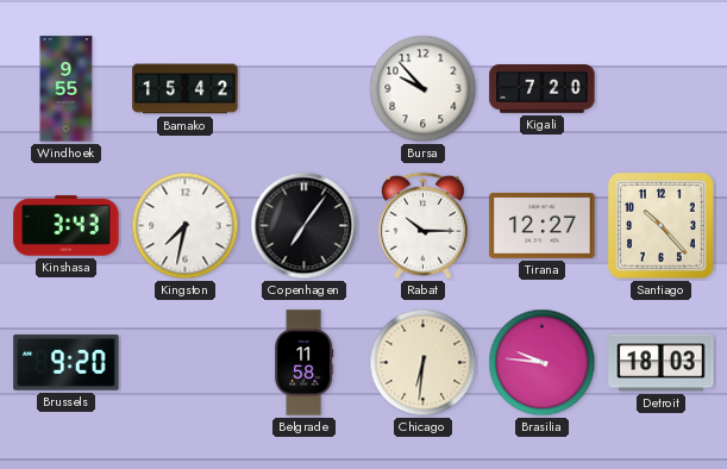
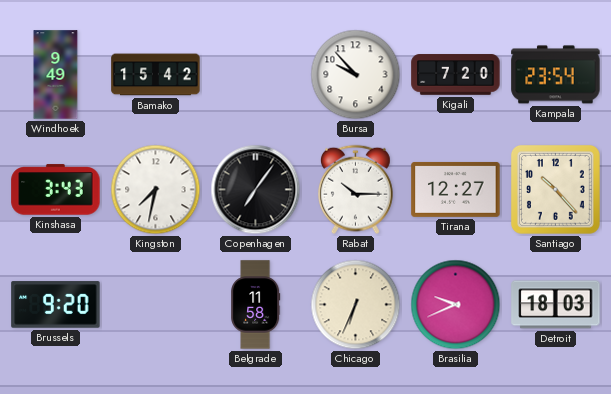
Windhoek: 9:55 -> 9:49 (56, 75)
Kampala: none -> 23:54 (556, 75)
Chicago: 6:31 -> 6:34 (356, 305)
Brasilia: 9:46 -> 9:41 (456, 305)
